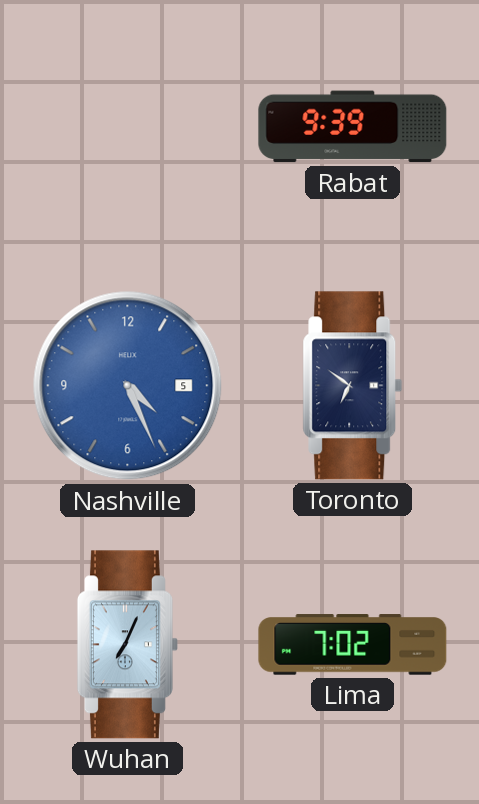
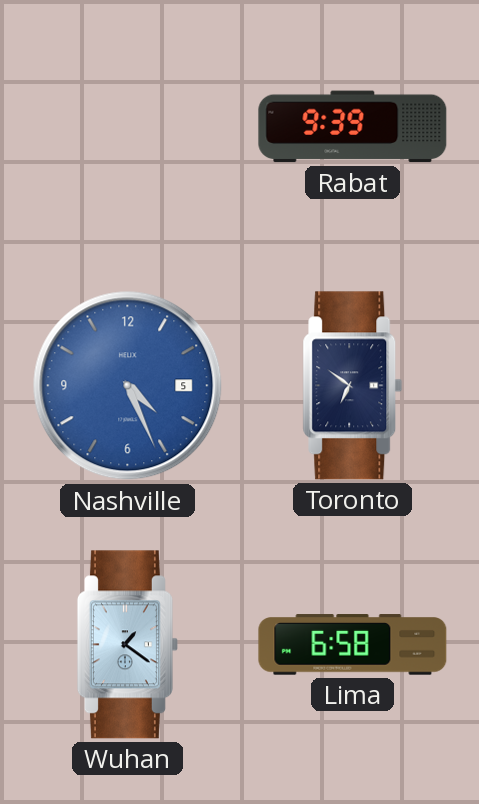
Wuhan: 7:04 -> 1:21 (127, 645)
Lima: 7:02 -> 6:58 (353, 645)
